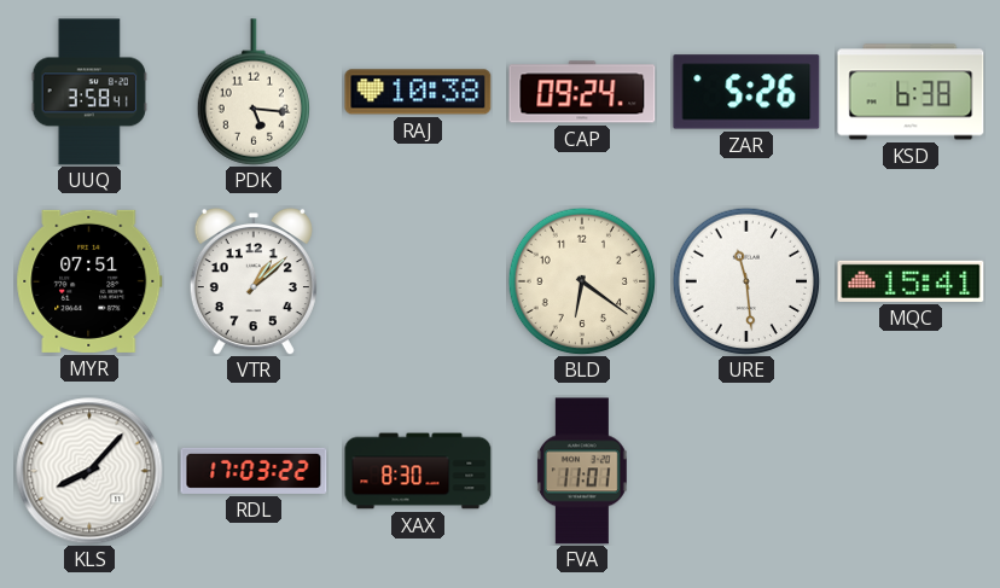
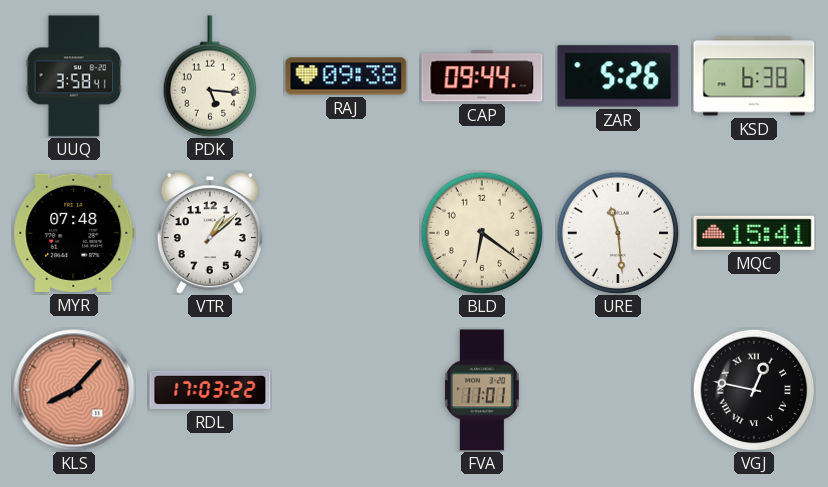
RAJ: 10:38 -> 09:38 (346, 76)
CAP: 09:24 -> 09:44 (482, 76)
MYR: 07:51 -> 07:48 (74, 233)
KLS dial: white -> salmon (74, 390)
XAX: 8:30 -> none (418, 471)
VGJ: none -> 12:47 (754, 390)
